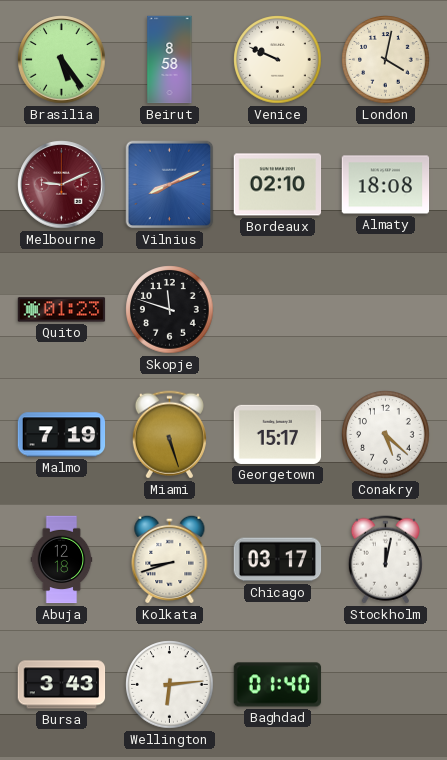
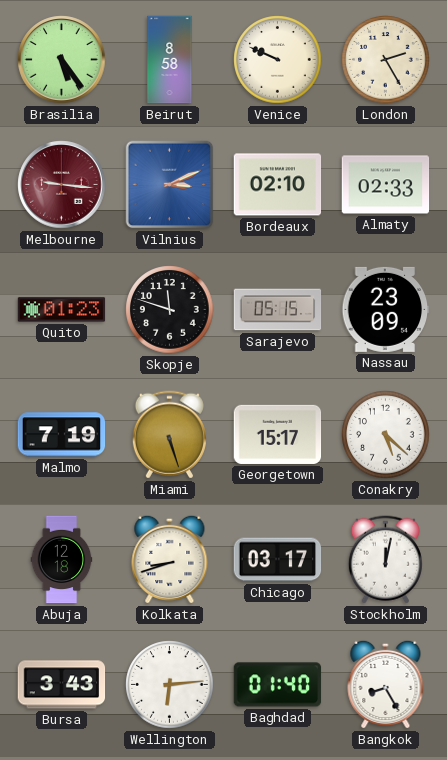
London: 4:02 -> 2:25 (386, 60)
Melbourne: 9:11 -> 9:16 (62, 185)
Vilnius: 8:11 -> 3:11 (170, 185)
Almaty: 18:08 -> 02:33 (386, 185)
Sarajevo: none -> 05:15 (278, 310)
Nassau: none -> 23:09 (386, 309)
Bangkok: none -> 8:25 (386, 684)
